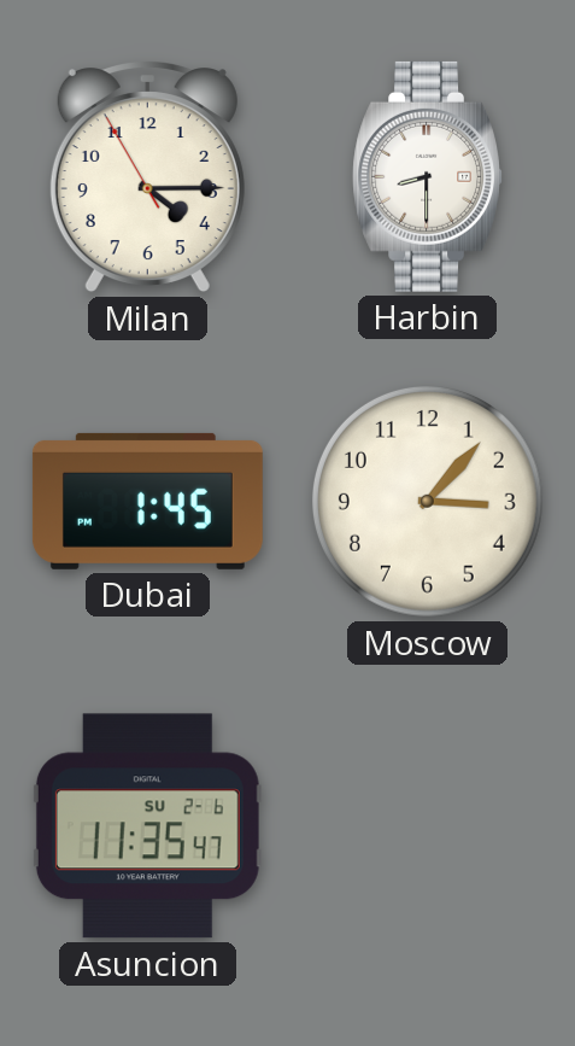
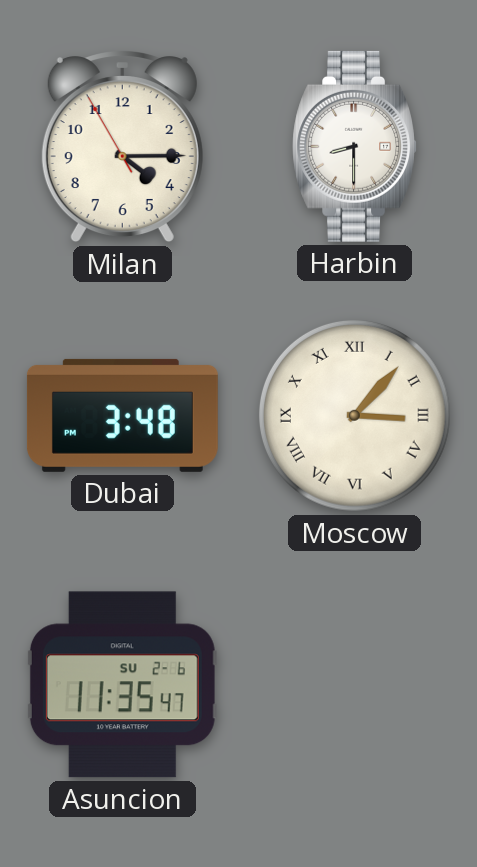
Dubai: 1:45 -> 3:48 (122, 415)
Moscow numerals: Arabic -> Roman (354, 415)
